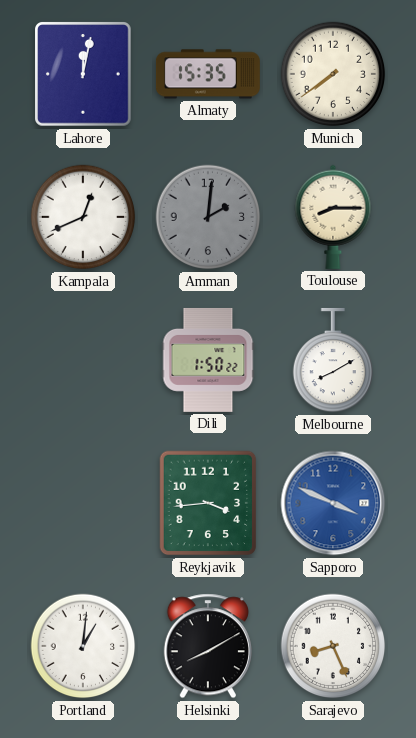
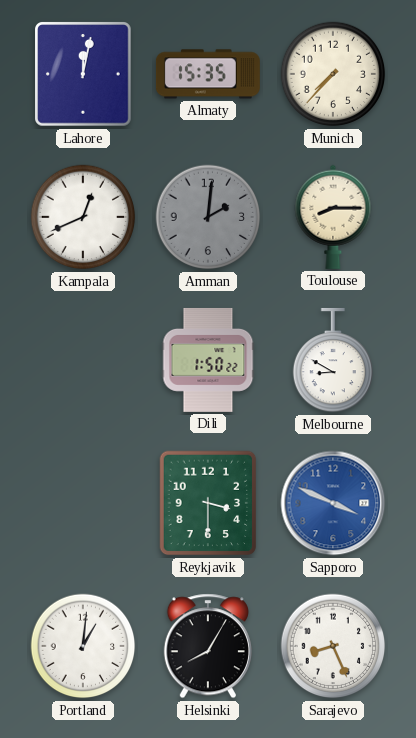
Munich: 7:39 -> 7:37 (333, 74)
Melbourne: 8:10 -> 8:50 (333, 360)
Reykjavik: 3:44 -> 3:30 (208, 503)
Helsinki: 8:10 -> 8:05 (208, 646)
